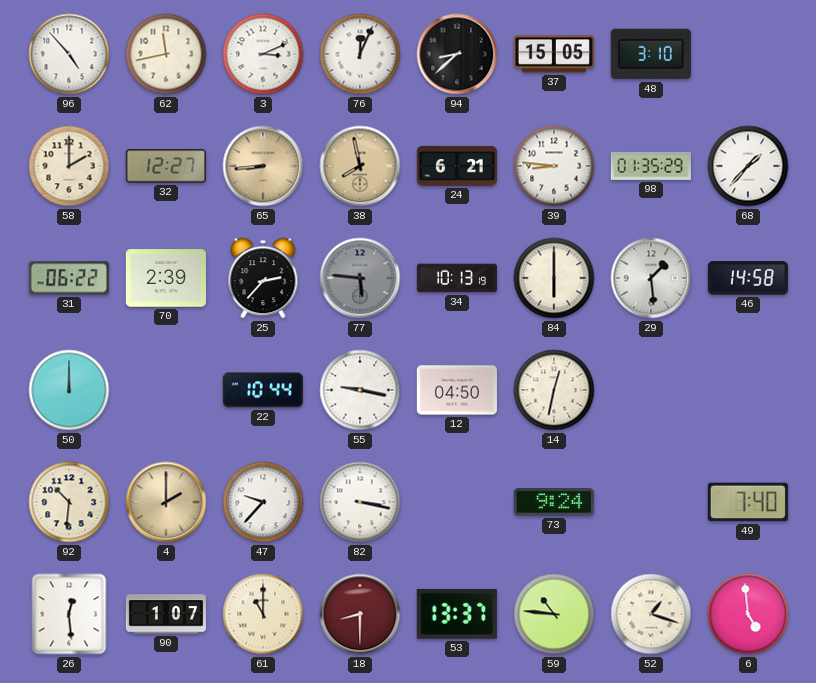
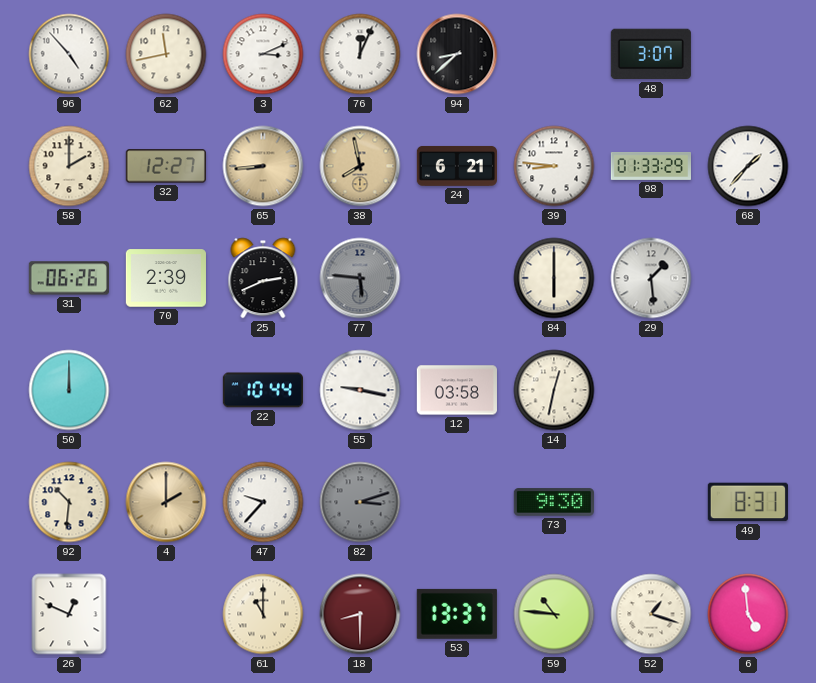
37: 15:05 -> none (554, 54)
48: 3:10 -> 3:07 (651, 54)
98: 01:35 -> 01:33 (650, 166)
31: 06:22 -> 06:26 (69, 278)
25: 2:37 -> 2:41 (263, 278)
34: 10:13 -> none (457, 278)
46: 14:58 -> none (748, 278)
12: 04:50 -> 03:58 (457, 390)
82: 3:17 -> 3:12 (360, 502)
82 dial: white -> grey (360, 502)
73: 9:24 -> 9:30 (554, 502)
49: 7:40 -> 8:31 (748, 502)
26: 12:29 -> 12:49 (69, 614)
90: 1:07 -> none (165, 614)
